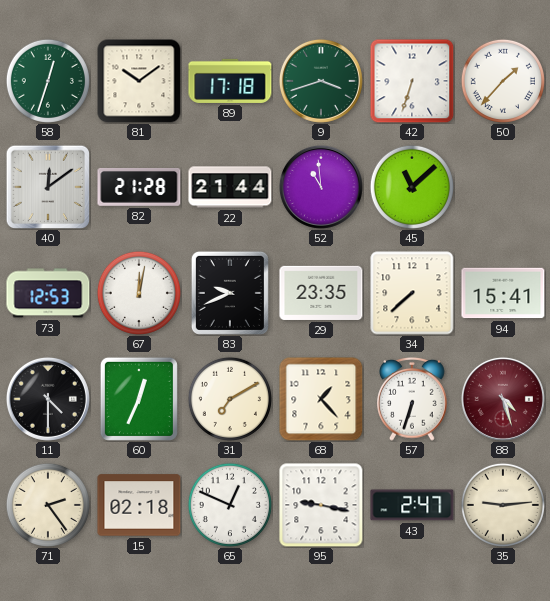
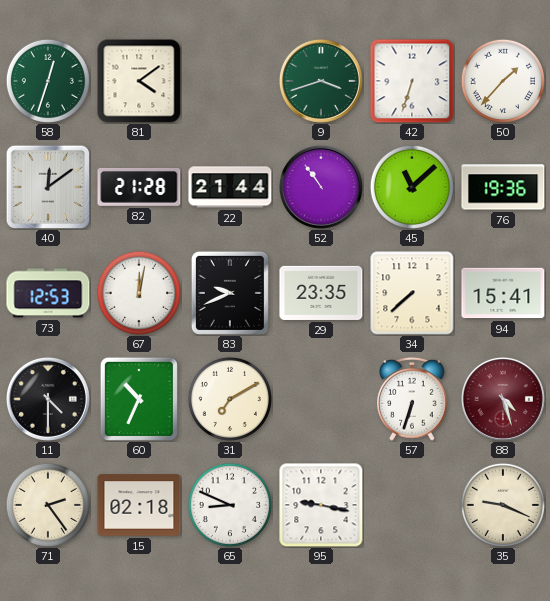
81: 10:09 -> 4:09 (139, 81)
89: 17:18 -> none (230, 81)
52: 10:59 -> 10:54 (321, 187)
76: none -> 19:36 (503, 187)
60: 12:34 -> 10:34 (139, 399)
68: 1:23 -> none (321, 399)
65: 12:49 -> 8:49 (230, 505)
43: 2:47 -> none (412, 505)
35: 9:14 -> 9:19 (503, 505)
